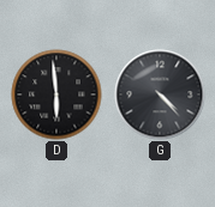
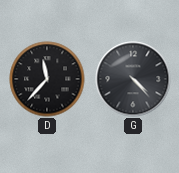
D: 5:59 -> 11:37 (47, 79)
